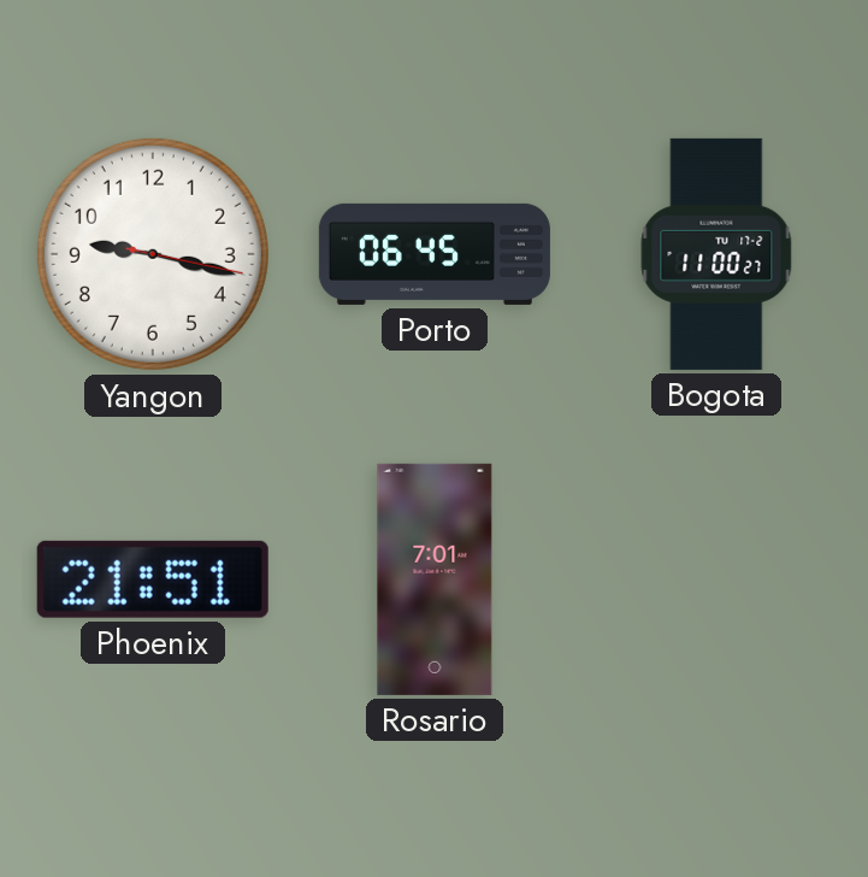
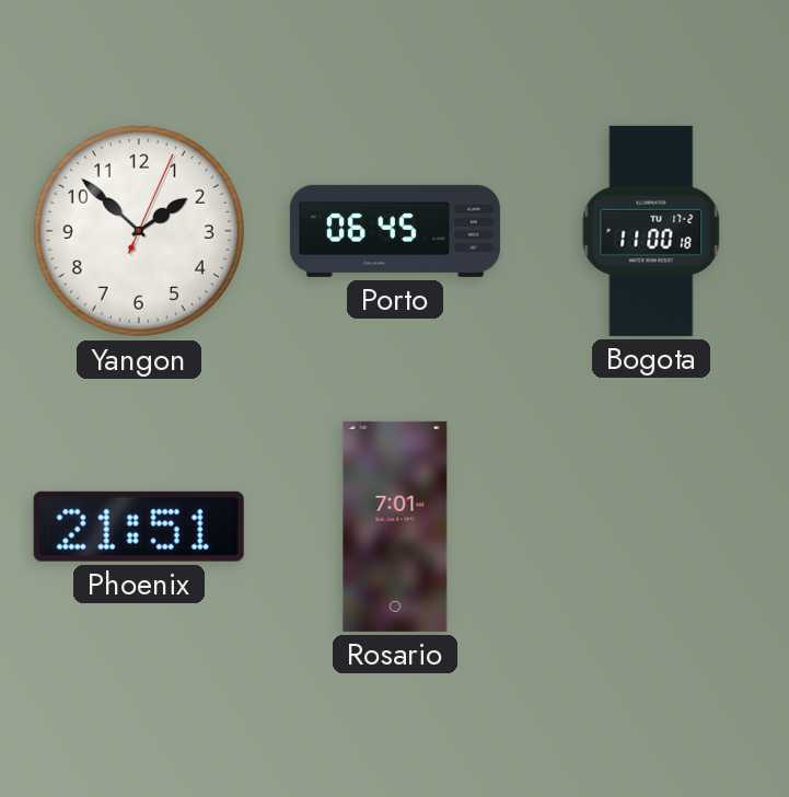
Yangon: 9:17 -> 1:52 (139, 231)
Bogota: 11:00:27 -> 11:00:18 (651, 231)
